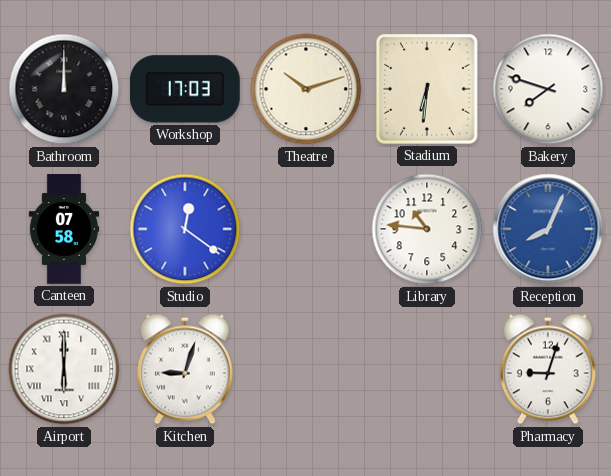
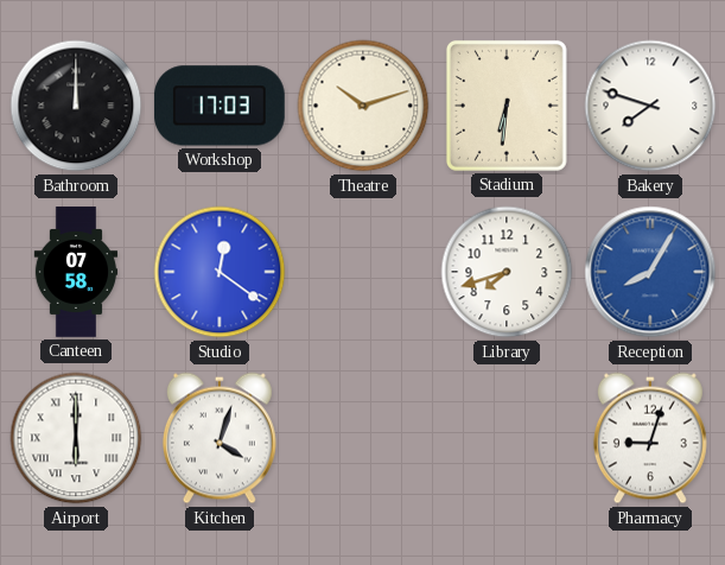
Library: 10:46 -> 7:42 (507, 272)
Reception: 8:04 -> 8:05 (650, 272)
Kitchen: 9:03 -> 4:03 (220, 438)
